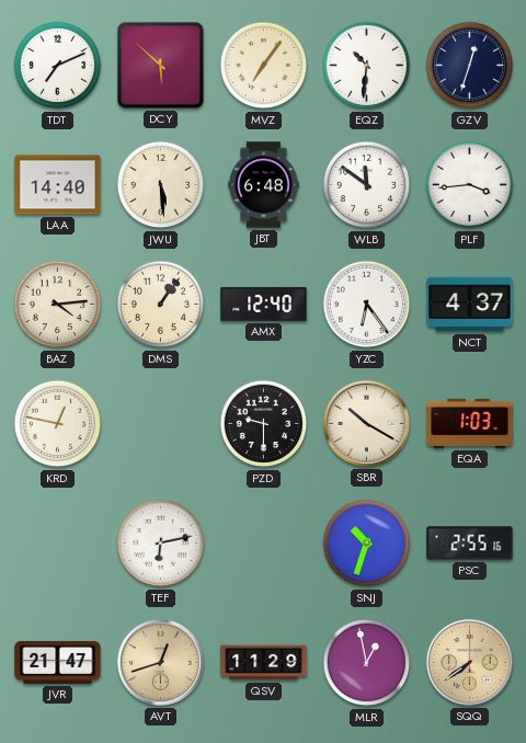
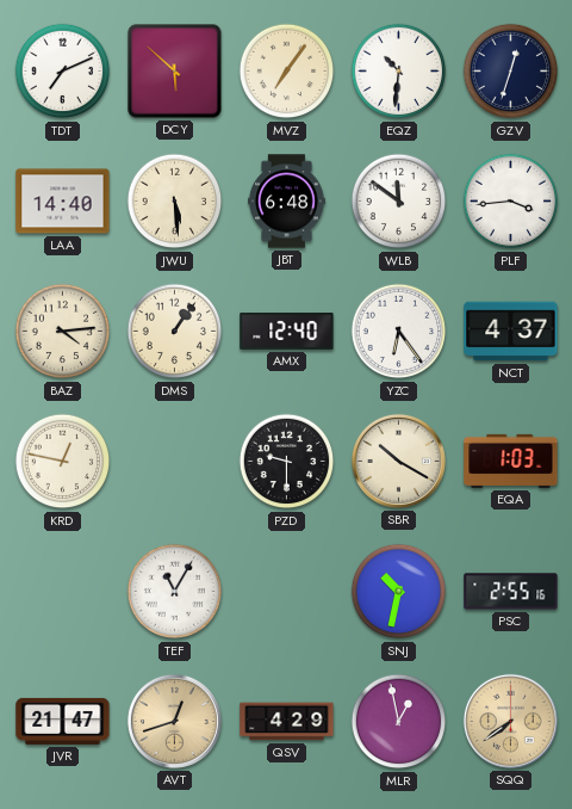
TEF: 6:13 -> 11:05 (175, 592)
SNJ: 10:33 -> 10:32 (399, 592)
QSV: 11:29 -> 4:29 (287, 722)
